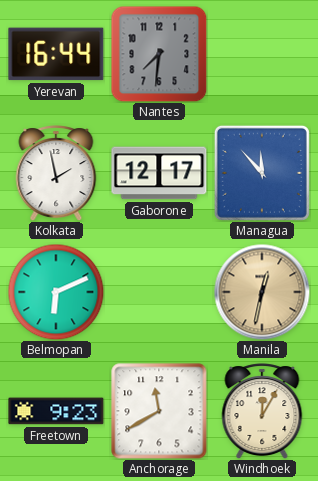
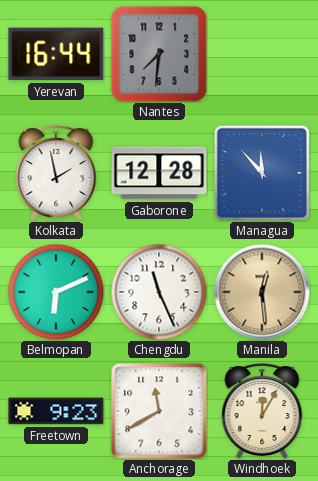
Gaborone: 12:17 -> 12:28 (159, 173)
Chengdu: none -> 11:26 (159, 292)
Manila: 12:32 -> 12:29 (262, 292)
